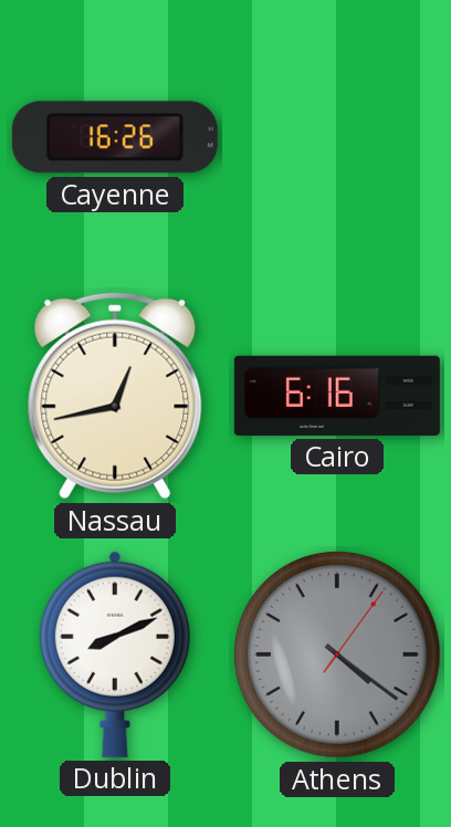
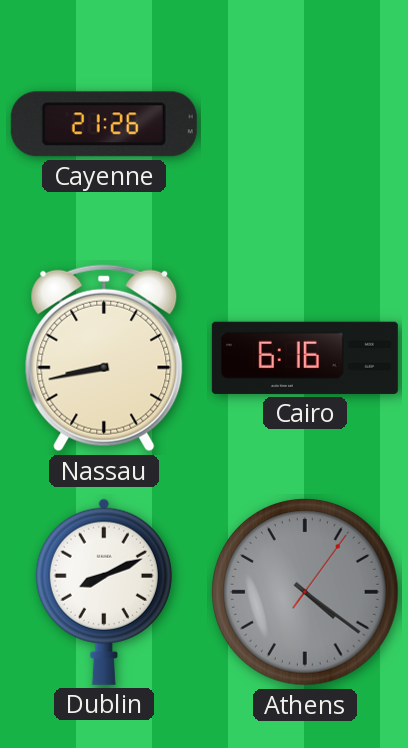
Cayenne: 16:26 -> 21:26 (104, 124)
Nassau: 12:43 -> 8:43 (104, 358)
